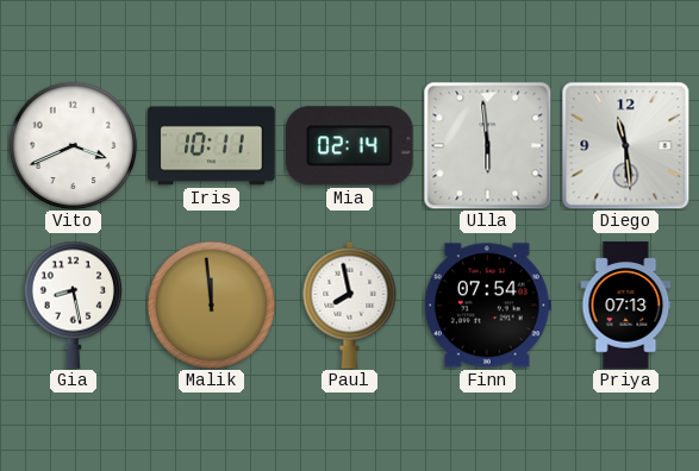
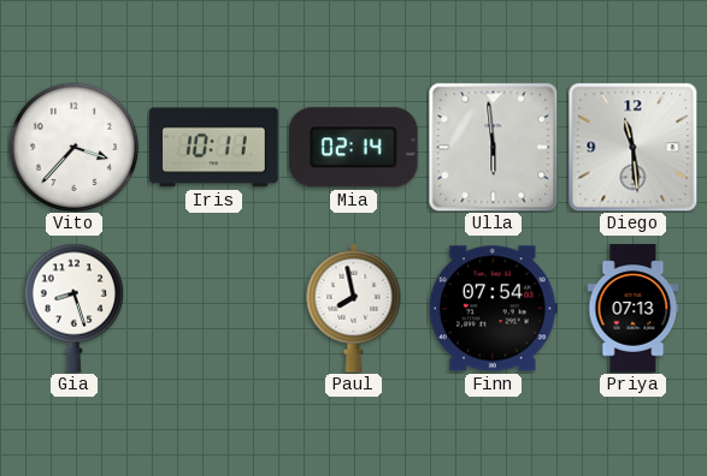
Vito: 3:41 -> 3:37 (73, 147)
Gia: 8:28 -> 8:27 (73, 308)
Malik: 11:59 -> none (211, 304)
